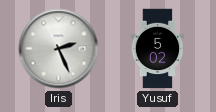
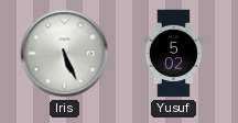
Iris: 2:26 -> 5:26 (65, 54)
